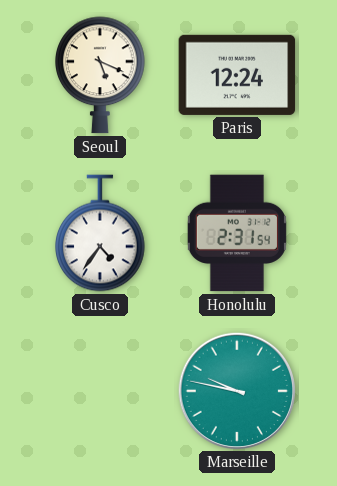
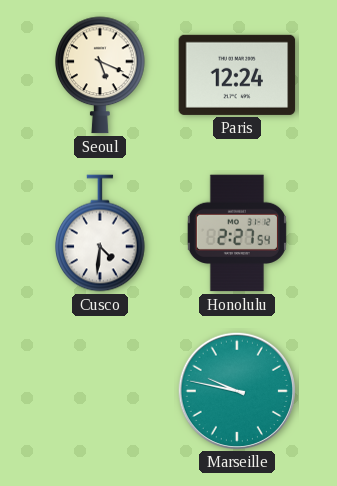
Cusco: 4:36 -> 4:31 (101, 233)
Honolulu: 2:31 -> 2:27 (237, 233)
